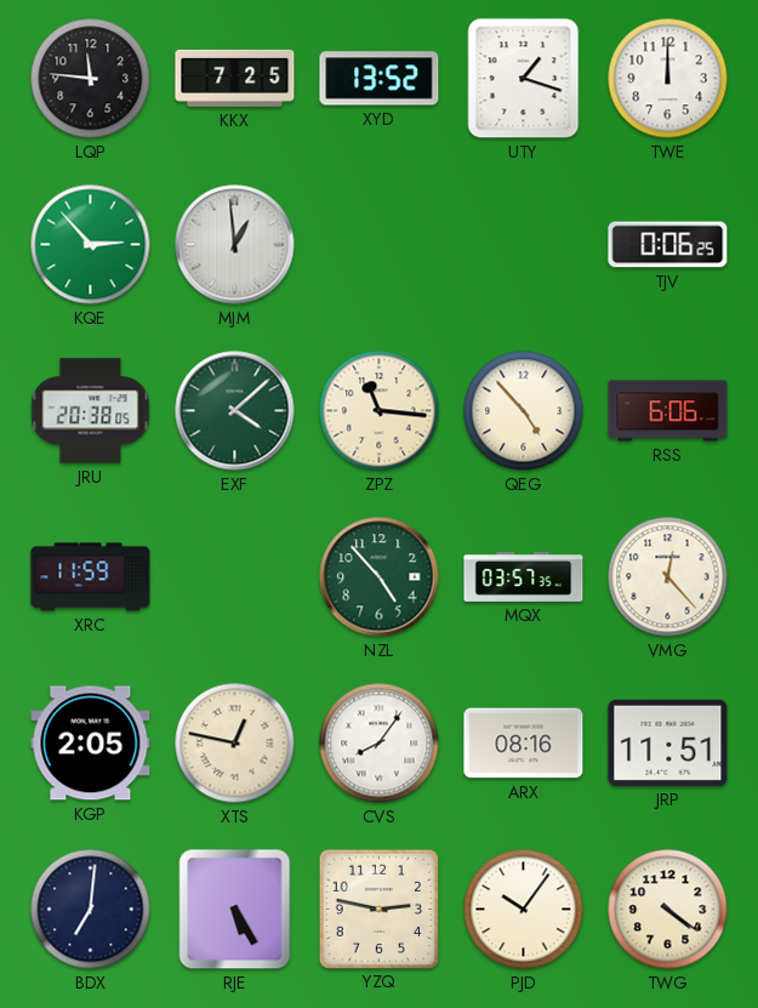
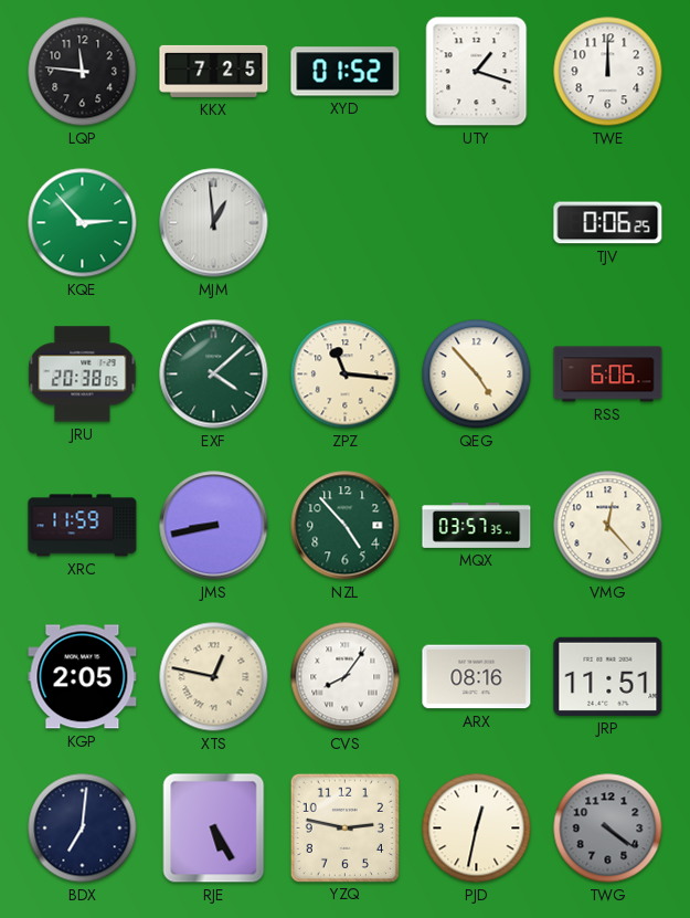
XYD: 13:52 -> 01:52 (346, 72)
JMS: none -> 8:43 (214, 526)
PJD: 10:06 -> 12:32 (477, 829)
TWG dial: cream -> grey (608, 829)
